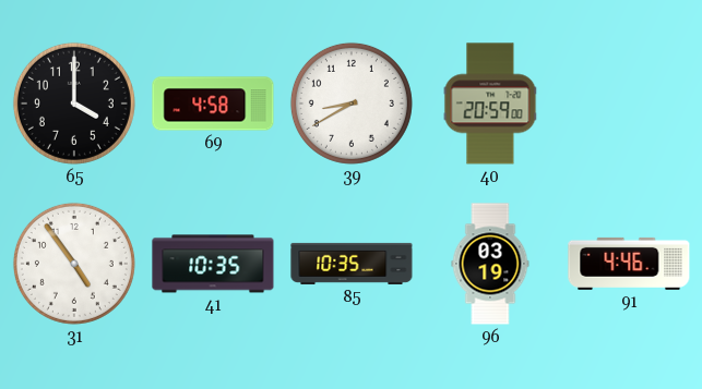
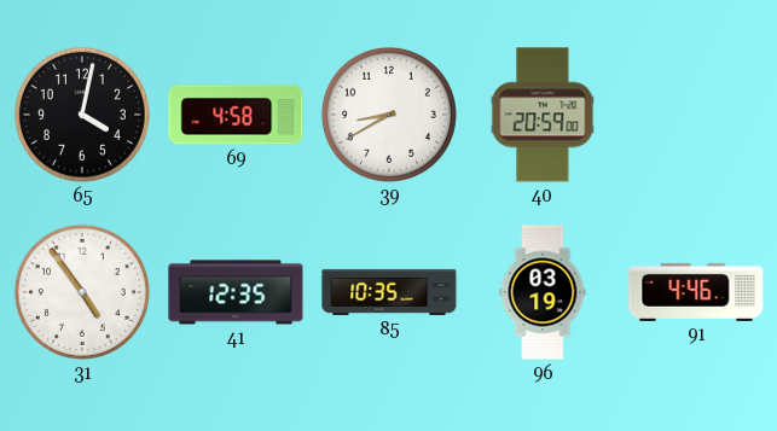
65: 4:00 -> 4:02 (82, 115)
41: 10:35 -> 12:35 (236, 292)
